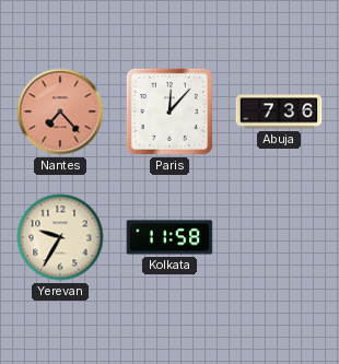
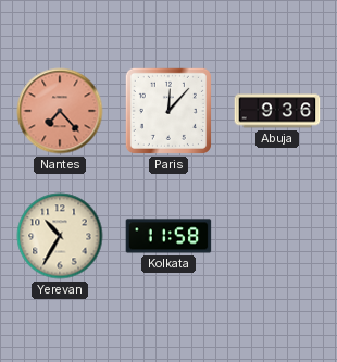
Abuja: 7:36 -> 9:36 (277, 111)
Yerevan: 9:35 -> 10:35 (60, 236)
